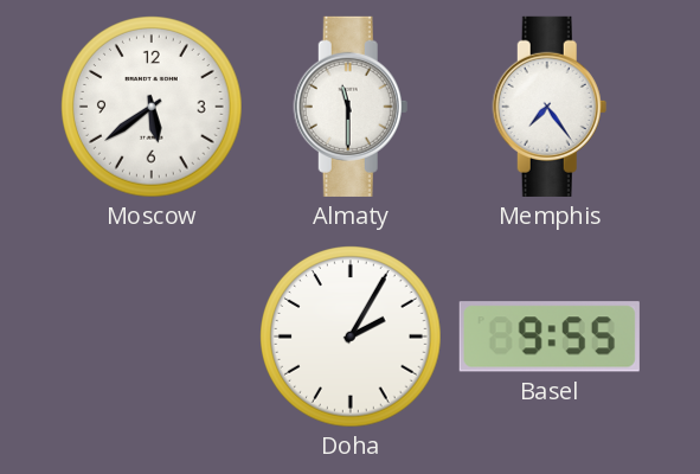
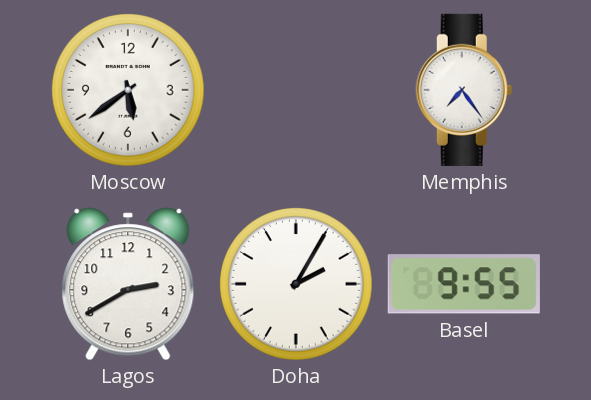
Almaty: 11:30 -> none (351, 107)
Lagos: none -> 2:40 (128, 284)
